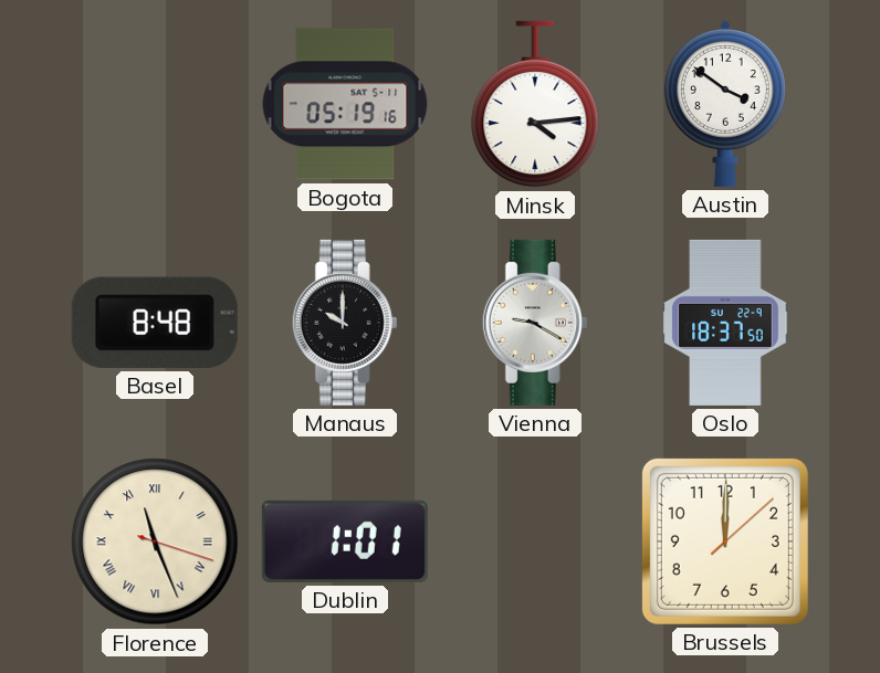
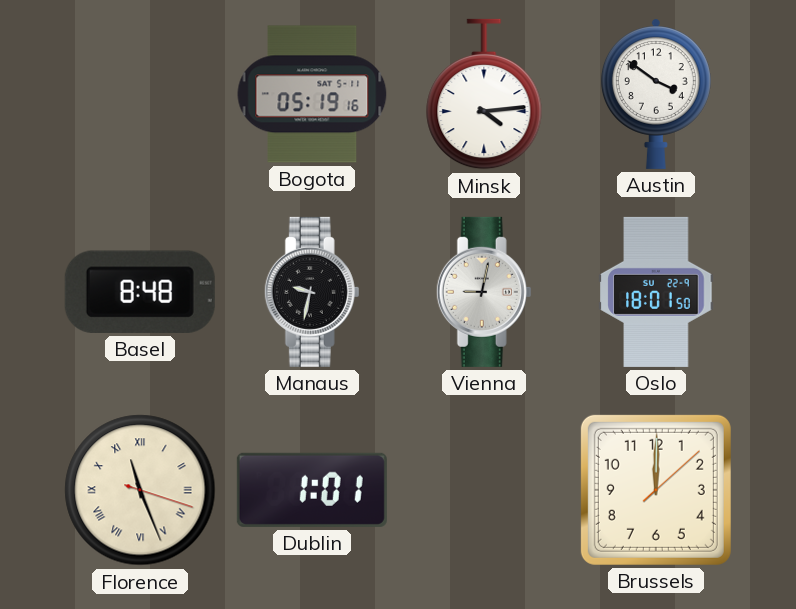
Manaus: 10:00 -> 9:32 (312, 292)
Vienna: 9:20 -> 9:02 (484, 292)
Oslo: 18:37 -> 18:01 (656, 292)
